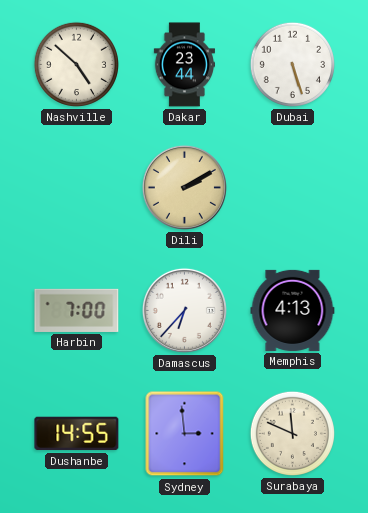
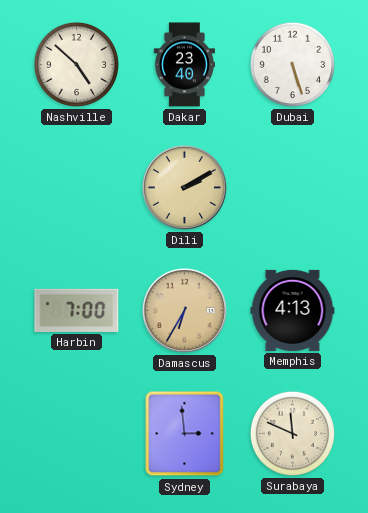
Dakar: 23:44 -> 23:40 (184, 65)
Damascus: 6:37 -> 6:35 (184, 310)
Damascus dial: white -> champagne (184, 310)
Dushanbe: 14:55 -> none (77, 434)
